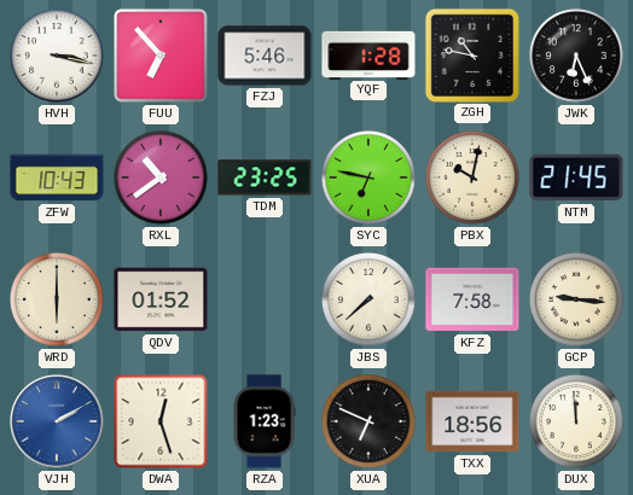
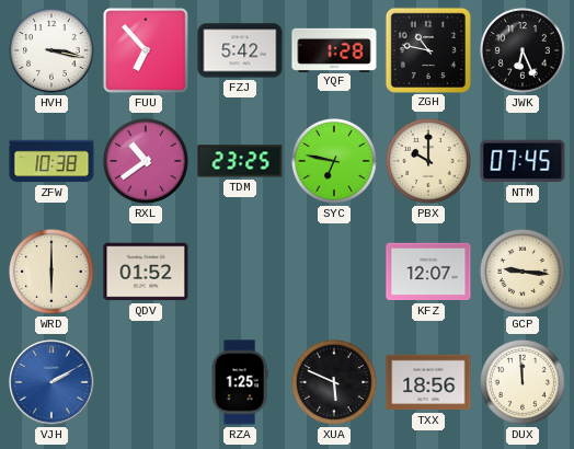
FZJ: 5:46 -> 5:42 (240, 50)
ZFW: 10:43 -> 10:38 (51, 161)
PBX: 10:02 -> 10:00 (428, 161)
NTM: 21:45 -> 07:45 (523, 161)
JBS: 7:38 -> none (368, 299)
KFZ: 7:58 -> 12:07 (428, 272)
DWA: 12:27 -> none (161, 421)
RZA: 1:23 -> 1:25 (240, 382)
XUA: 6:49 -> 5:49 (334, 382)
